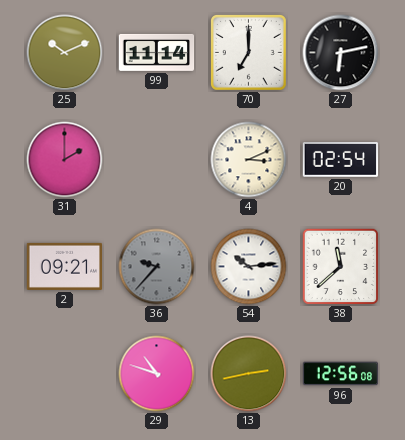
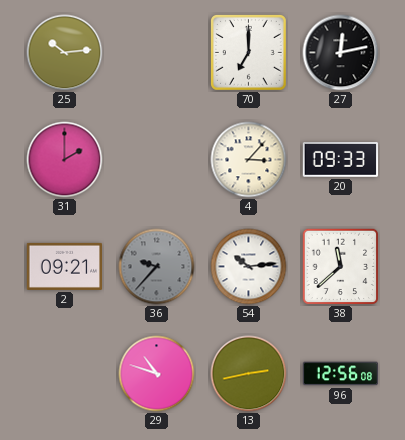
25: 10:11 -> 10:14 (65, 53)
99: 11:14 -> none (157, 52)
27: 6:13 -> 12:13 (341, 53)
4: 3:11 -> 3:07 (249, 160)
20: 02:54 -> 09:33 (340, 160)
